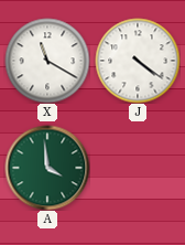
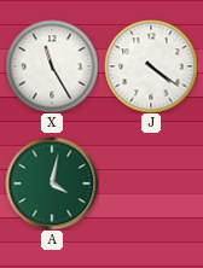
X: 11:20 -> 11:25 (52, 66)
A: 3:59 -> 4:02 (52, 183)
